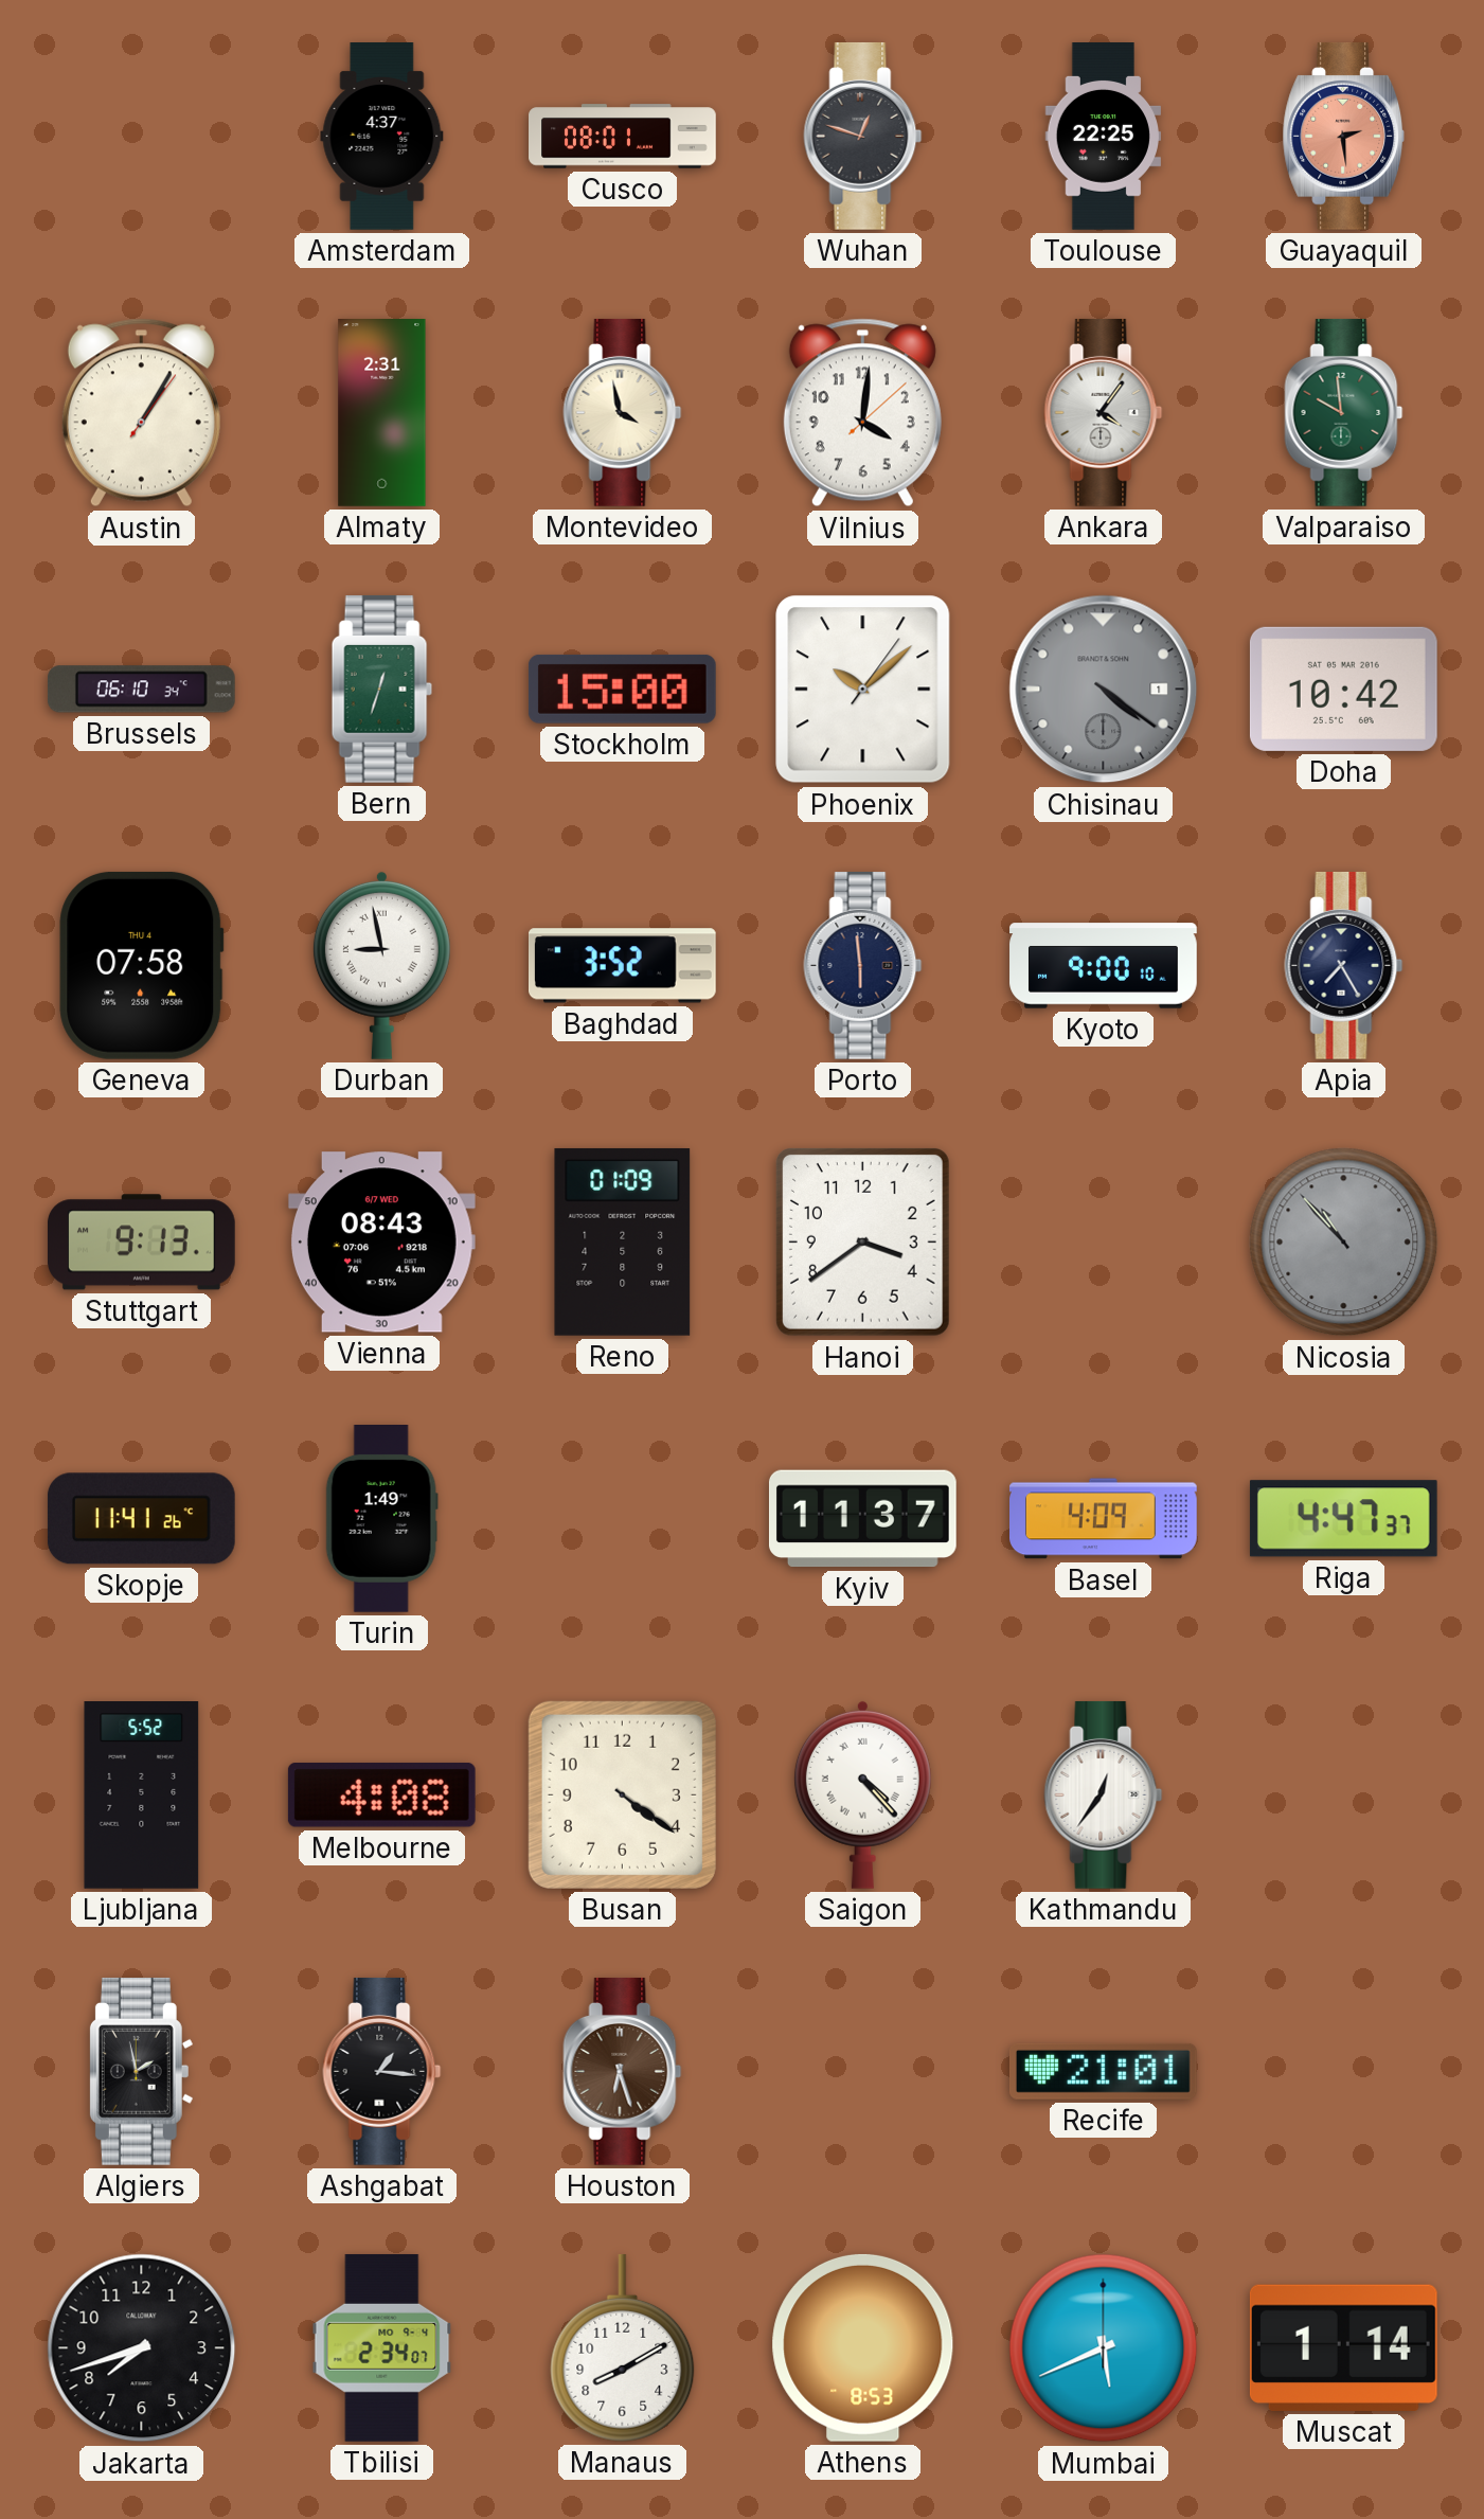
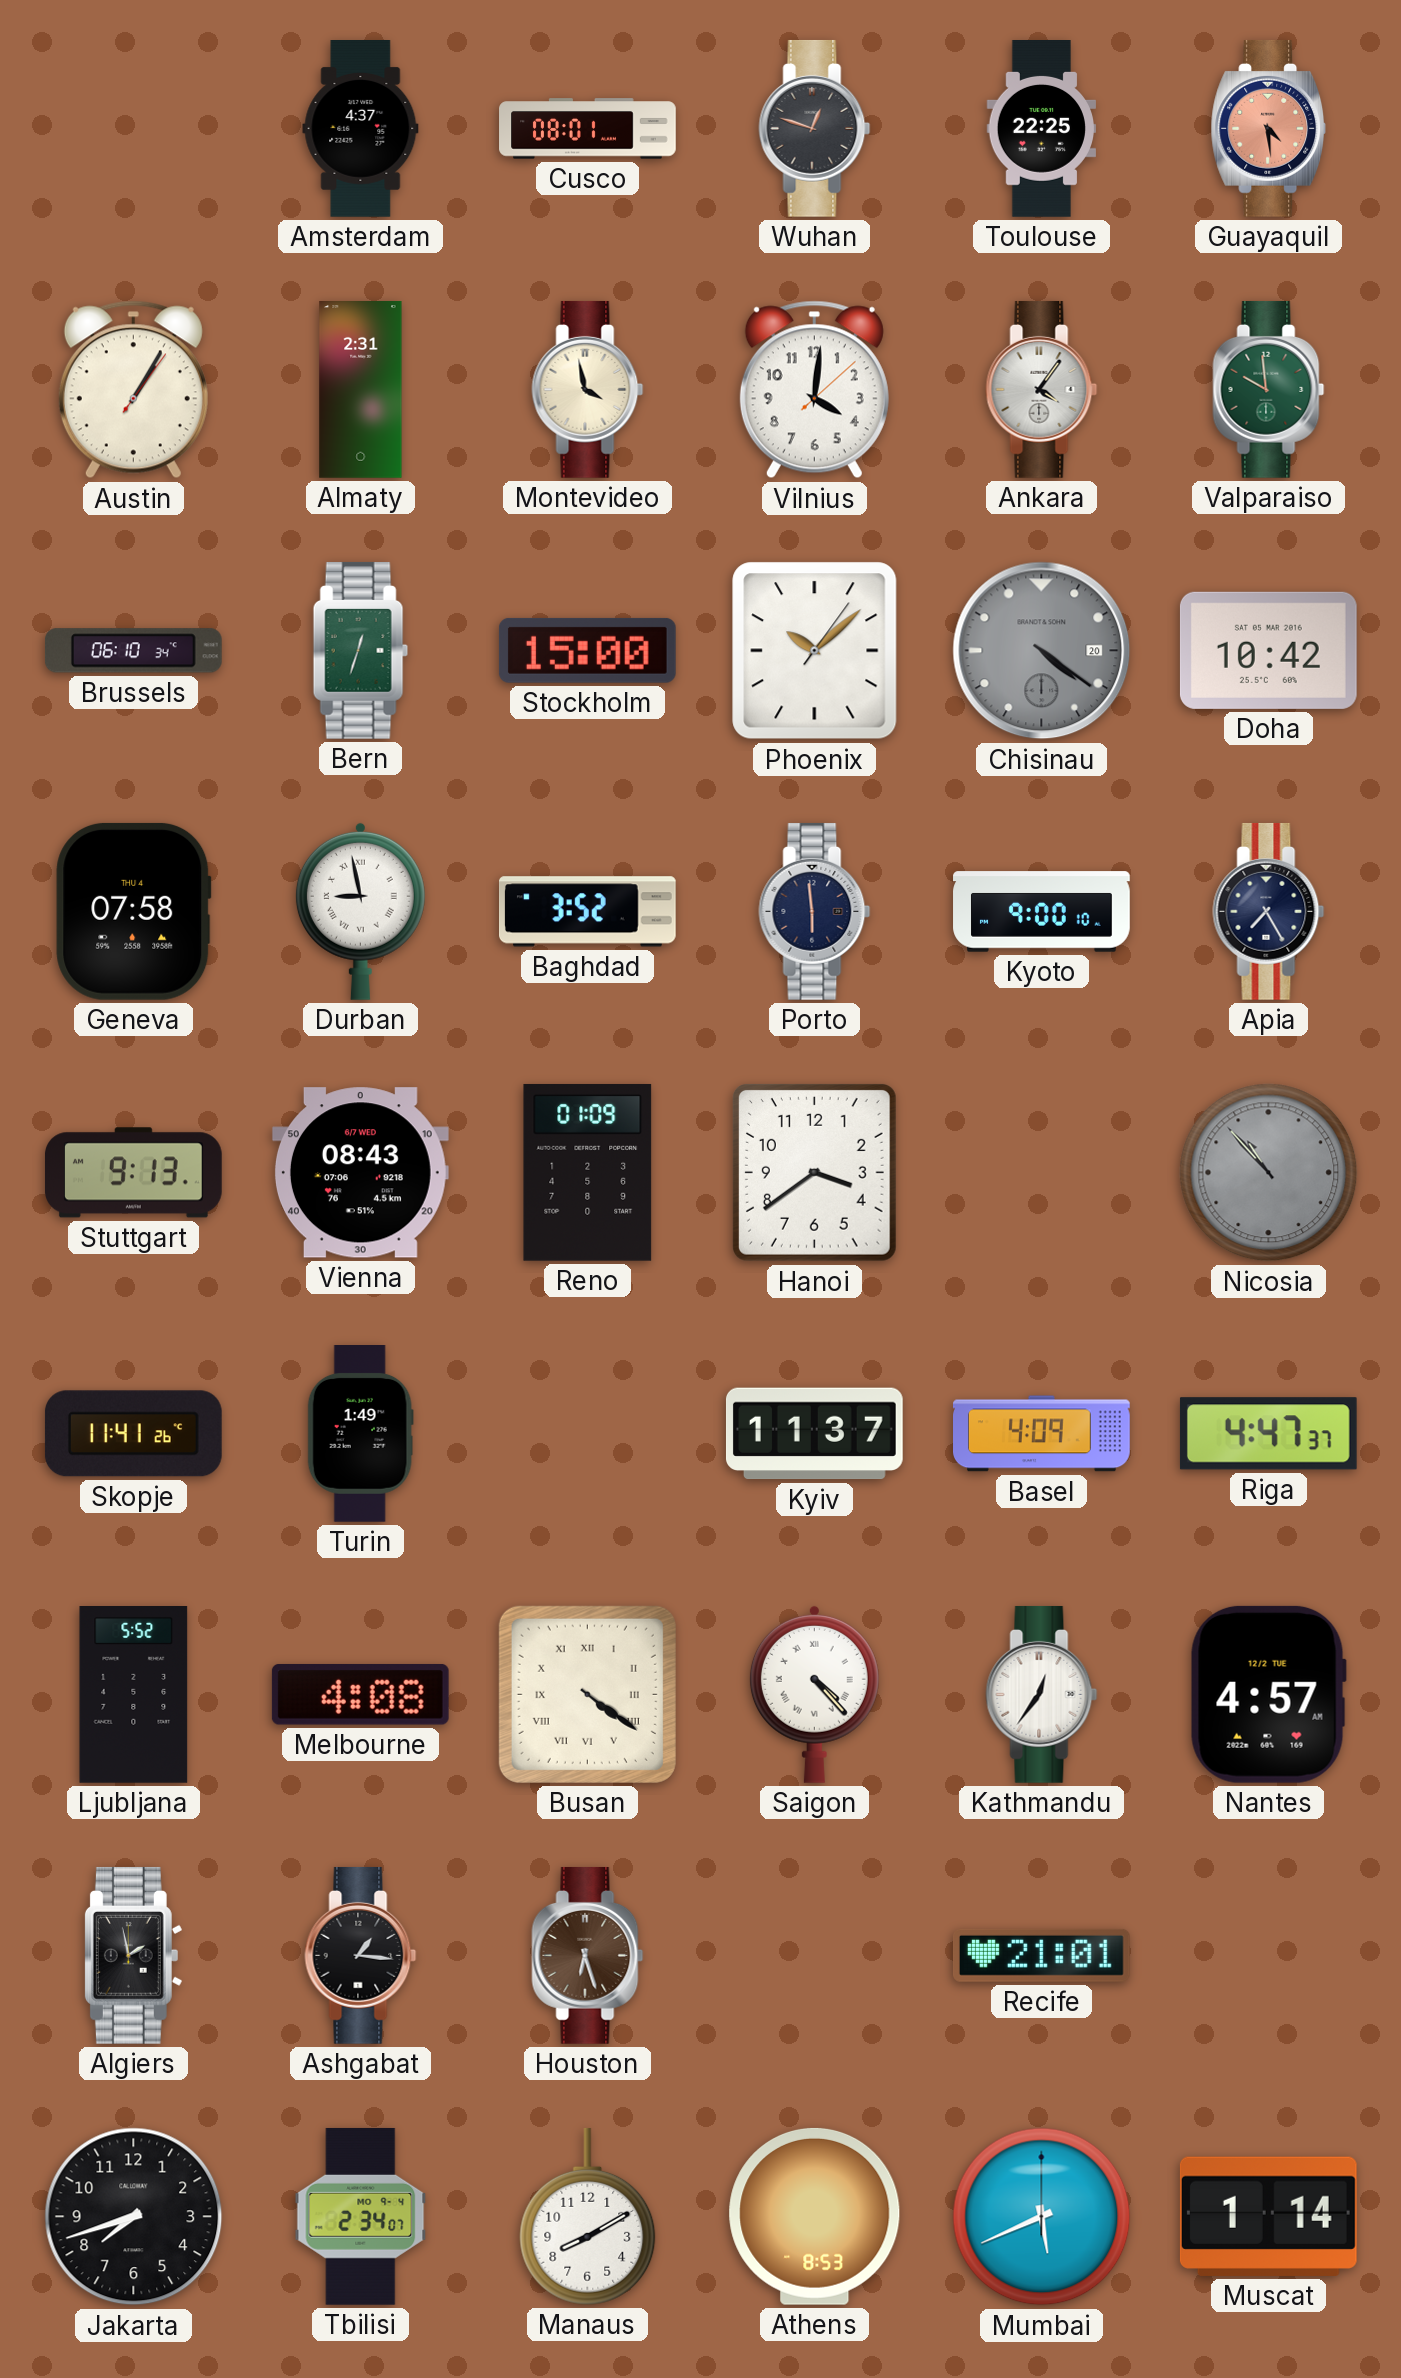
Guayaquil: 2:29 -> 4:29 (1269, 128)
Chisinau date: 1 -> 20 (1042, 651)
Busan numerals: Arabic -> Roman (587, 1694)
Nantes: none -> 4:57 (1268, 1694)
